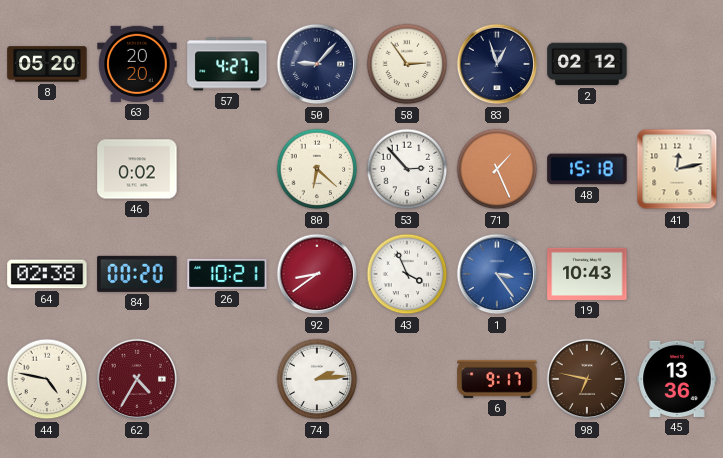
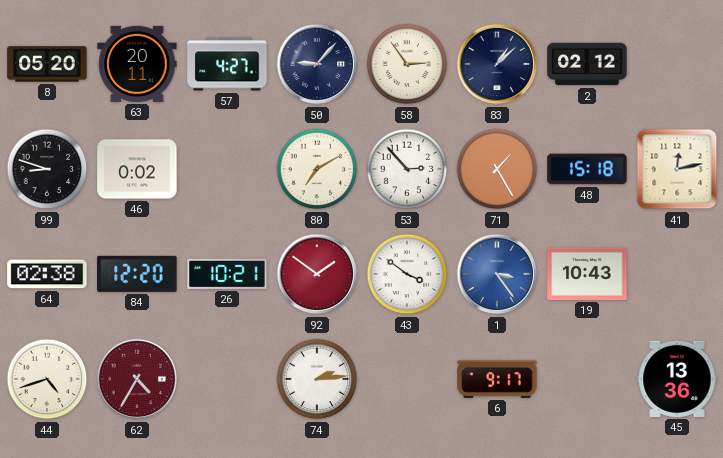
63: 20:20 -> 20:11 (137, 64)
83: 12:57 -> 1:08 (497, 64)
99: none -> 8:48 (47, 169)
80: 6:22 -> 7:10 (317, 169)
71: 1:26 -> 1:25 (497, 169)
84: 00:20 -> 12:20 (137, 274)
92: 8:39 -> 1:51 (317, 274)
43: 3:56 -> 3:51 (407, 274)
44: 4:47 -> 4:42 (47, 379)
98: 6:47 -> none (587, 379)
